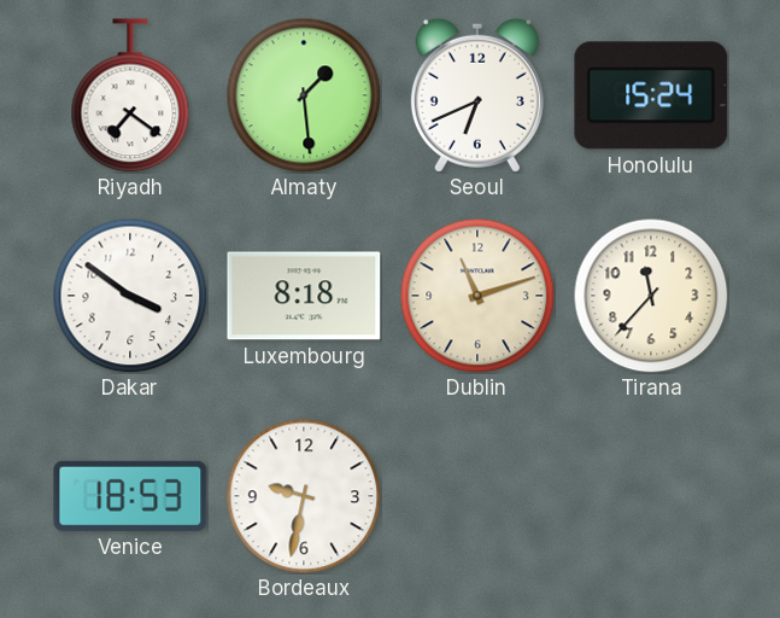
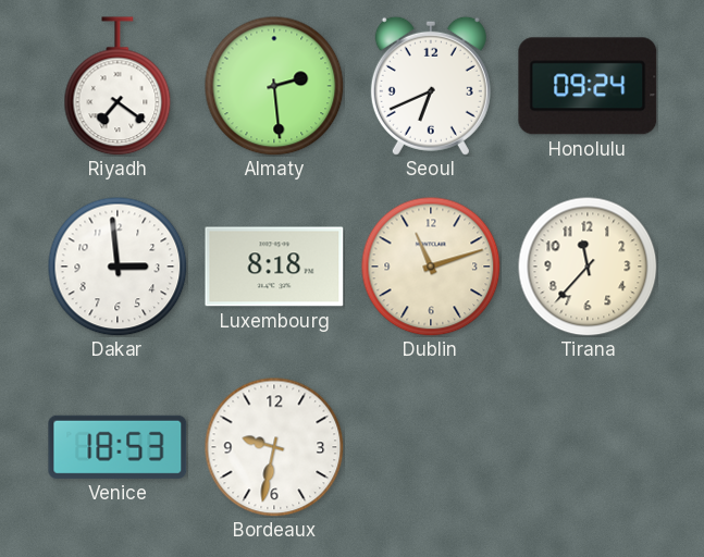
Almaty: 1:29 -> 2:29 (274, 86)
Honolulu: 15:24 -> 09:24 (588, 86)
Dakar: 3:51 -> 2:59 (118, 267)
